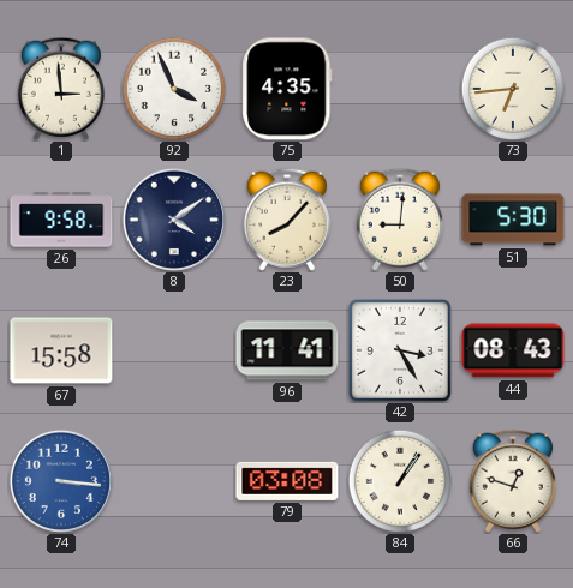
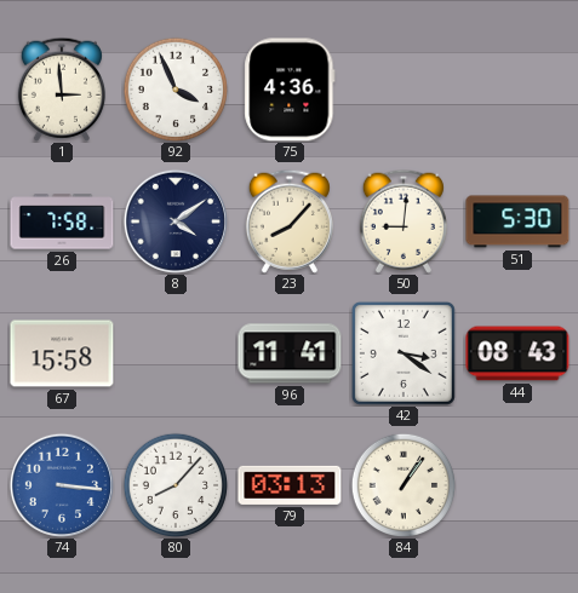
75: 4:35 -> 4:36 (290, 90)
73: 6:44 -> none (513, 89)
26: 9:58 -> 7:58 (62, 221)
42: 3:25 -> 3:21 (404, 353)
80: none -> 8:07 (176, 485)
79: 03:08 -> 03:13 (290, 485)
66: 12:48 -> none (513, 481)
